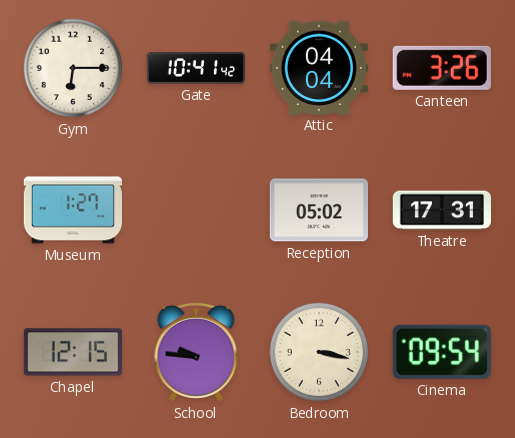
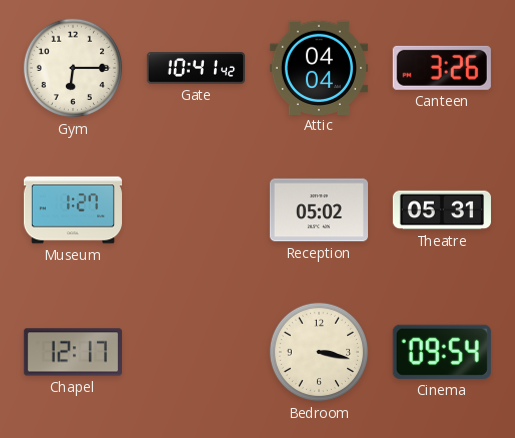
Theatre: 17:31 -> 05:31 (442, 210)
Chapel: 12:15 -> 12:17 (73, 352)
School: 9:46 -> none (196, 352)
